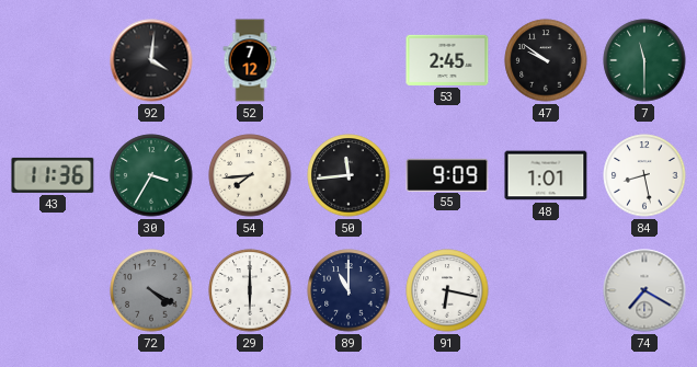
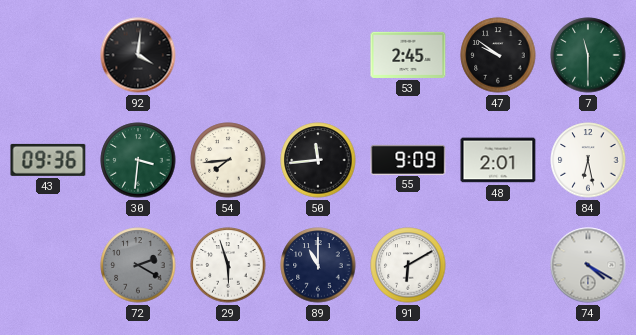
52: 7:12 -> none (250, 60)
43: 11:36 -> 09:36 (48, 160)
30: 3:35 -> 3:31 (138, 160)
48: 1:01 -> 2:01 (498, 160)
84: 8:28 -> 6:28 (588, 160)
72: 4:20 -> 2:20 (138, 265)
29: 6:00 -> 5:57 (228, 265)
91: 6:17 -> 6:10 (408, 265)
74: 7:20 -> 4:20 (588, 265)
